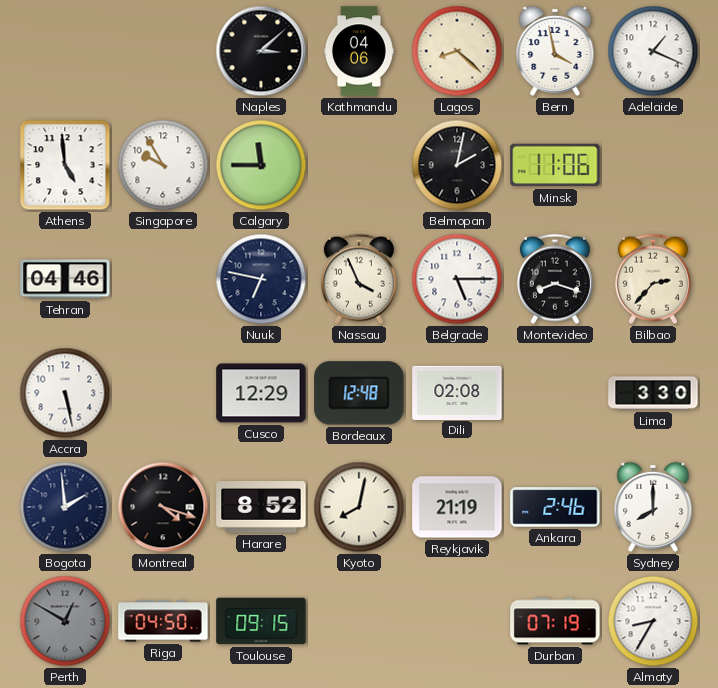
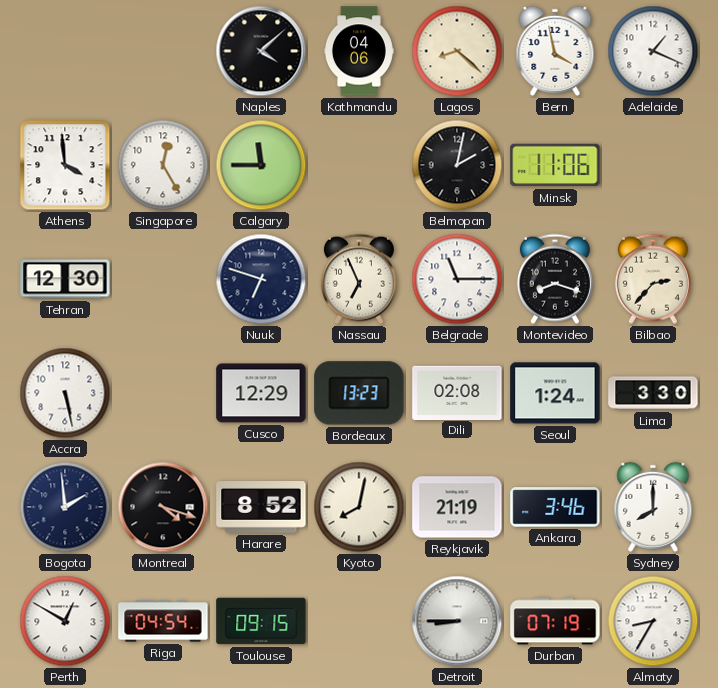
Naples: 3:08 -> 4:08 (261, 51)
Athens: 4:59 -> 3:59 (65, 165)
Singapore: 9:55 -> 12:25 (163, 165)
Tehran: 04:46 -> 12:30 (65, 279)
Nuuk: 6:47 -> 6:48 (261, 279)
Nassau: 3:56 -> 6:56 (359, 279)
Belgrade: 5:15 -> 11:15 (457, 279)
Bordeaux: 12:48 -> 13:23 (359, 393)
Seoul: none -> 1:24 (555, 393)
Ankara: 2:46 -> 3:46 (555, 507)
Perth dial: grey -> white (65, 621)
Riga: 04:50 -> 04:54 (163, 621)
Detroit: none -> 8:45 (457, 621)
